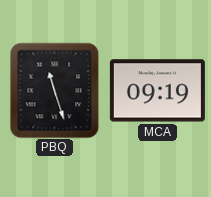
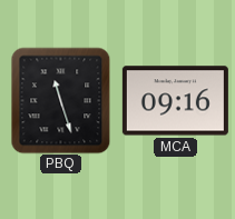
MCA: 09:19 -> 09:16 (175, 101)
